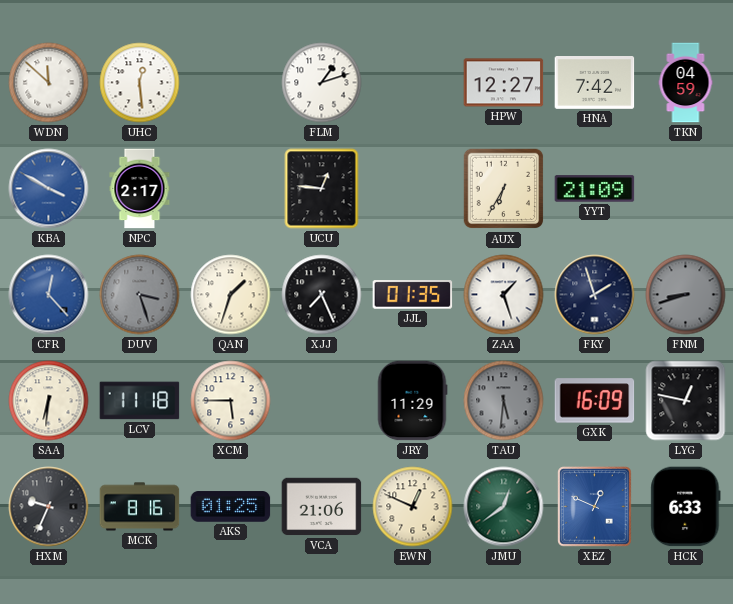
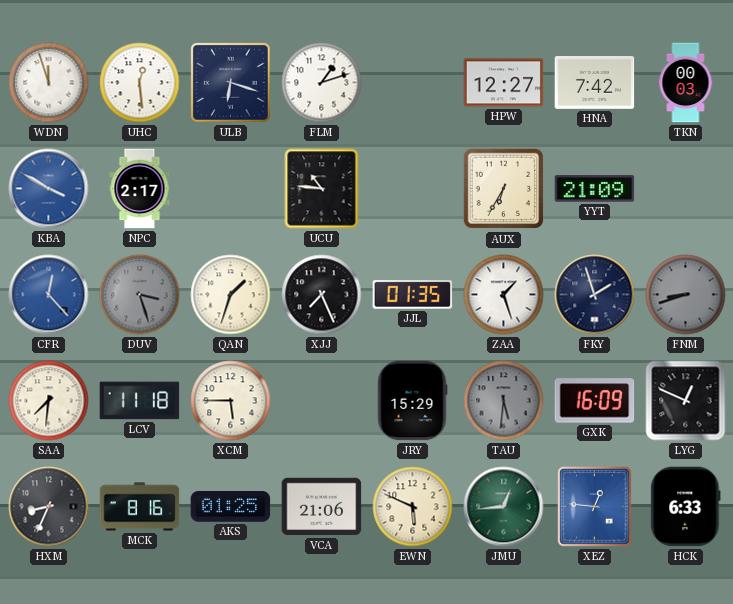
WDN: 11:52 -> 11:57 (49, 83)
ULB: none -> 6:18 (231, 83)
TKN: 04:59 -> 00:03 (686, 83)
UCU: 12:46 -> 10:46 (322, 189)
SAA: 6:31 -> 7:31 (49, 401)
JRY: 11:29 -> 15:29 (412, 401)
LYG: 12:47 -> 12:49 (686, 401)
HXM: 9:34 -> 8:34 (49, 507)
EWN: 12:49 -> 5:49 (413, 507)
JMU: 12:39 -> 12:44 (504, 507)
XEZ: 12:49 -> 12:46 (595, 507)
